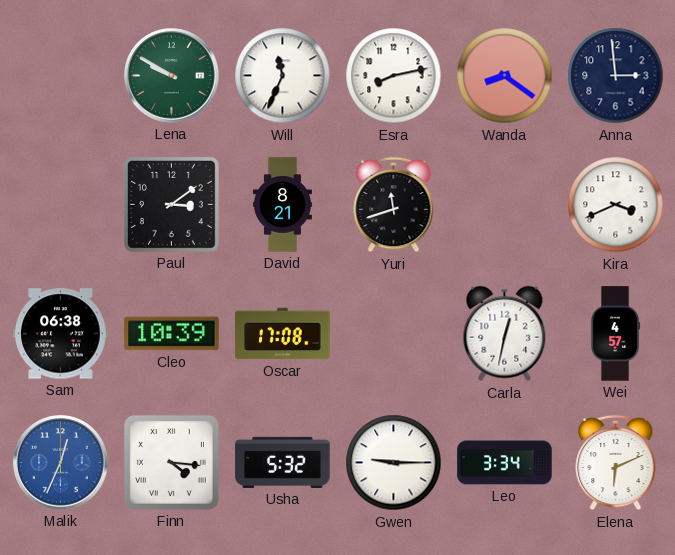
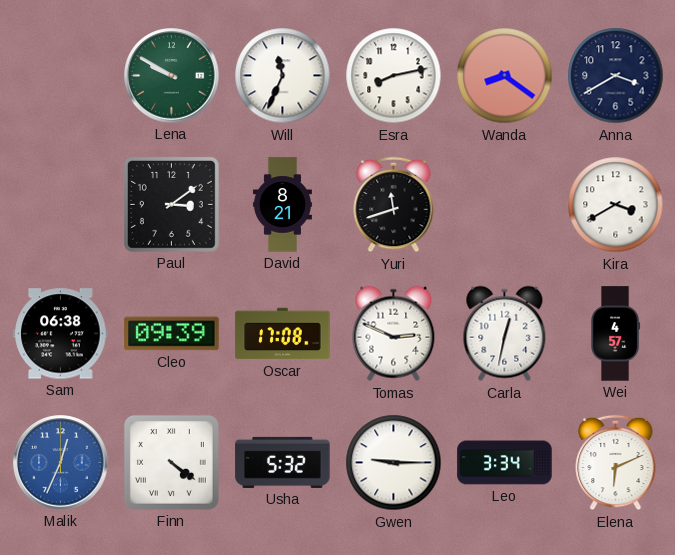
Anna: 2:59 -> 3:40 (616, 76)
Kira: 3:41 -> 3:40 (616, 205)
Cleo: 10:39 -> 09:39 (172, 334)
Tomas: none -> 2:49 (394, 334)
Finn: 4:16 -> 4:21 (171, 462)
